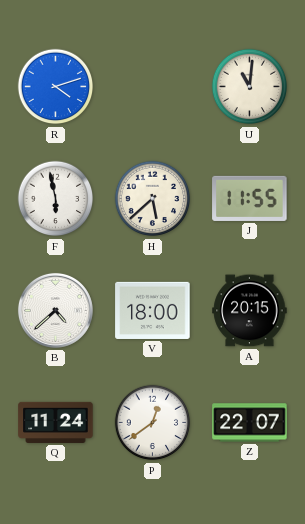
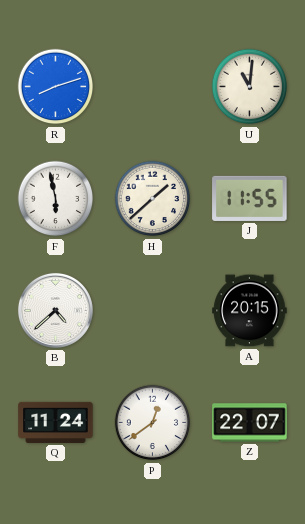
R: 4:12 -> 8:12 (56, 87)
H: 5:38 -> 1:38 (153, 199)
V: 18:00 -> none (153, 310)
